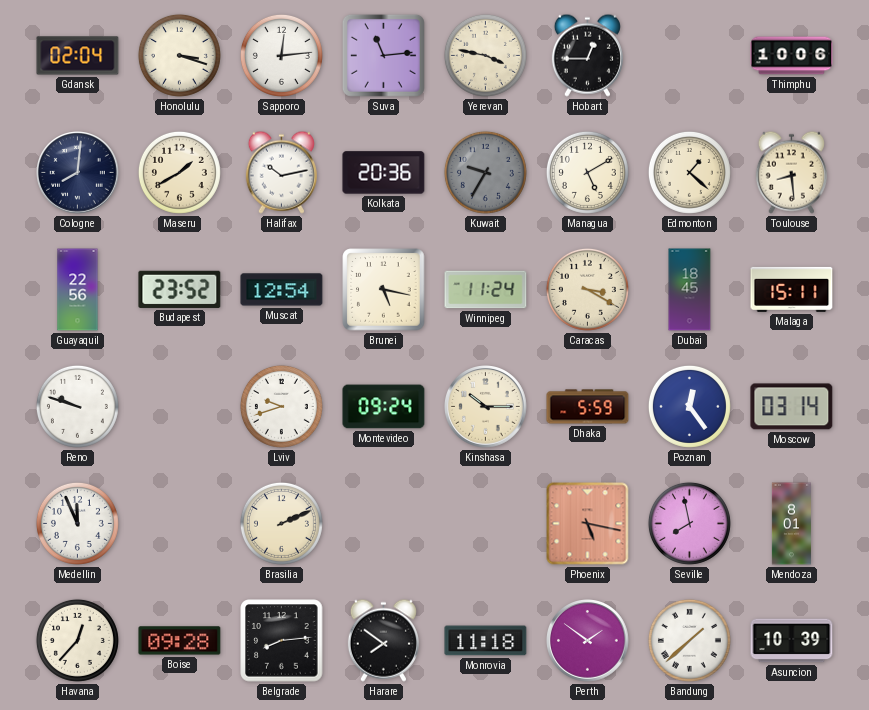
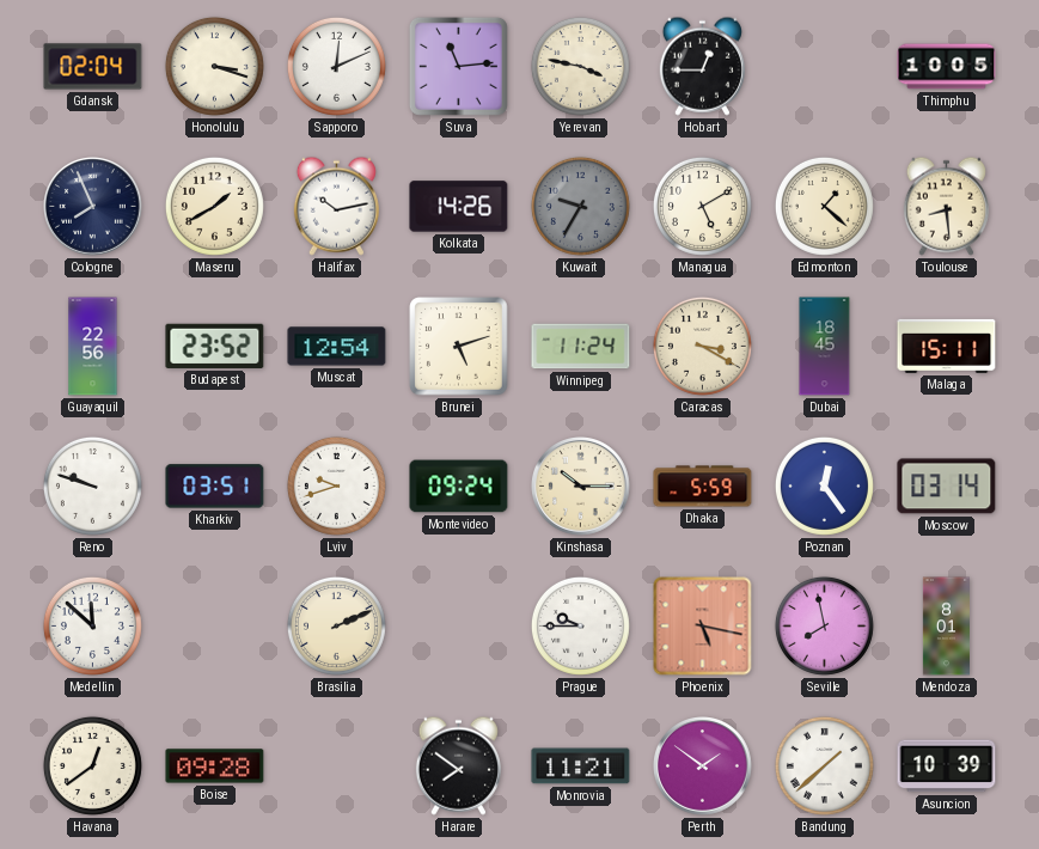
Sapporo: 12:14 -> 12:11 (336, 66)
Thimphu: 10:06 -> 10:05 (947, 67)
Cologne: 8:01 -> 7:56 (93, 207)
Kolkata: 20:36 -> 14:26 (459, 207)
Brunei: 5:17 -> 5:12 (459, 347)
Kharkiv: none -> 03:51 (215, 487)
Medellin: 11:56 -> 11:52 (92, 625)
Prague: none -> 9:45 (580, 625)
Havana: 12:37 -> 12:39 (92, 765)
Belgrade: 8:14 -> none (282, 641)
Monrovia: 11:18 -> 11:21 (581, 766)
